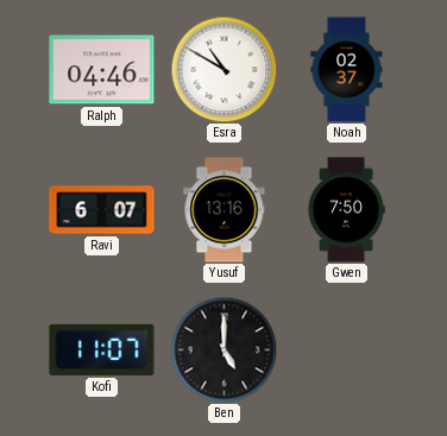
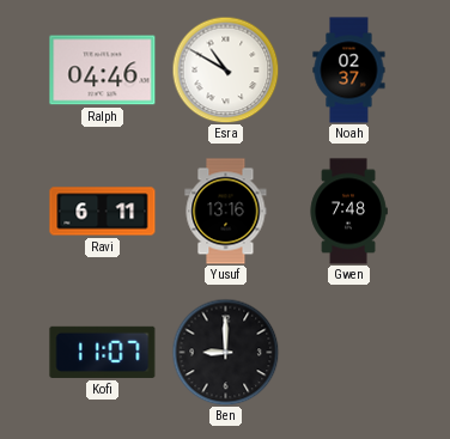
Ravi: 6:07 -> 6:11 (103, 212)
Gwen: 7:50 -> 7:48 (348, 212)
Ben: 5:00 -> 9:00 (225, 352)
